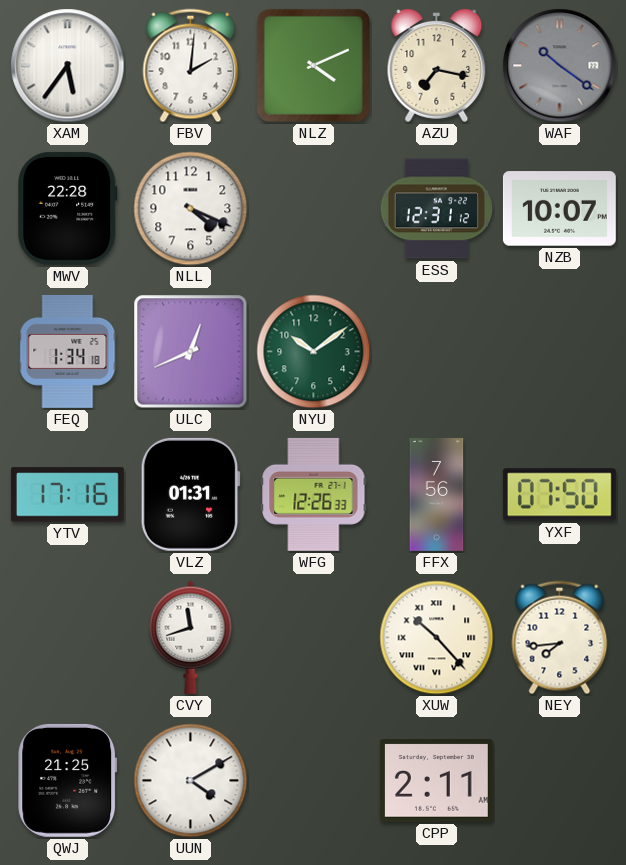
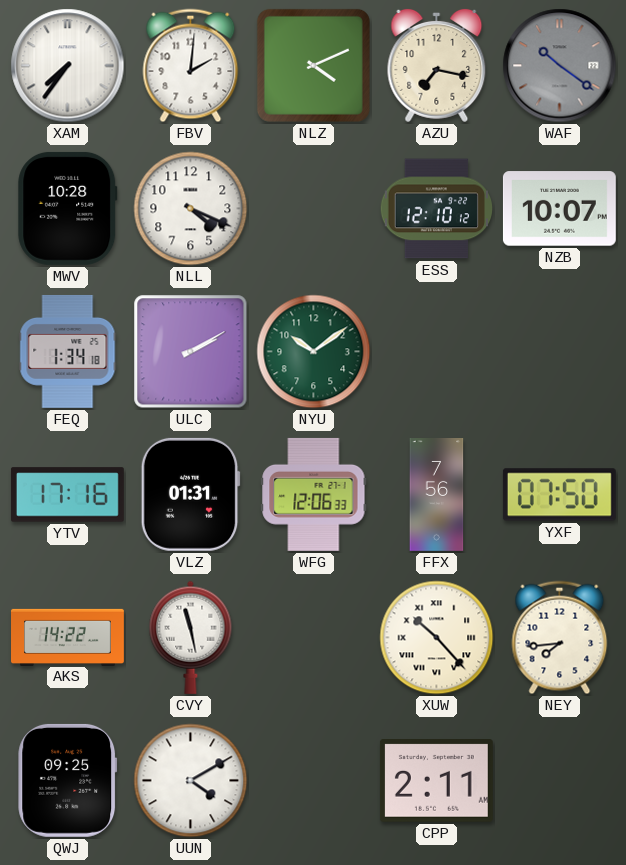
XAM: 5:36 -> 7:36 (68, 66)
MWV: 22:28 -> 10:28 (68, 208)
ESS: 12:31 -> 12:10 (436, 209)
ULC: 12:41 -> 2:10 (191, 352)
WFG: 12:26 -> 12:06 (314, 494)
AKS: none -> 14:22 (68, 637)
CVY: 11:42 -> 11:28 (191, 637)
QWJ: 21:25 -> 09:25 (68, 780)
